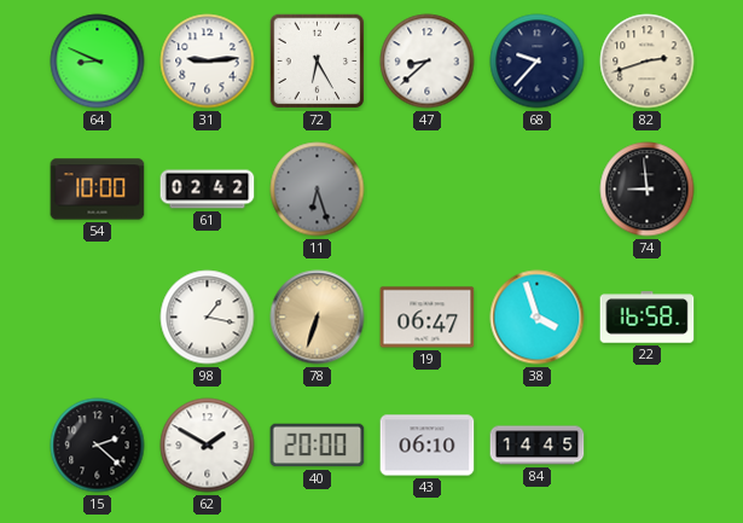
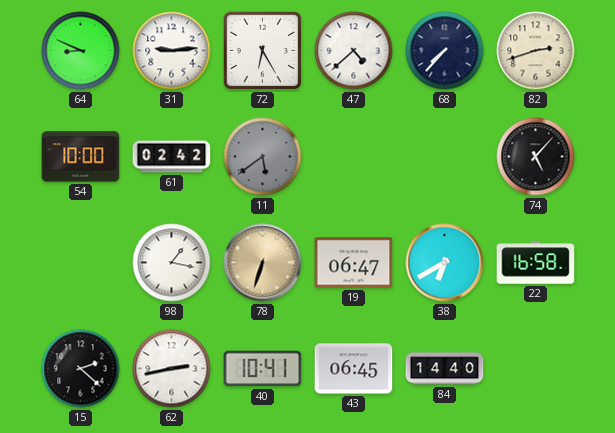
47: 8:38 -> 4:38 (354, 51)
68: 9:37 -> 7:37 (445, 51)
11: 6:27 -> 5:39 (263, 157)
74: 8:59 -> 5:07 (536, 157)
38: 3:57 -> 6:40 (445, 263)
62: 1:50 -> 2:43 (172, 369)
40: 20:00 -> 10:41 (263, 369)
43: 06:10 -> 06:45 (354, 369)
84: 14:45 -> 14:40 (445, 369)
